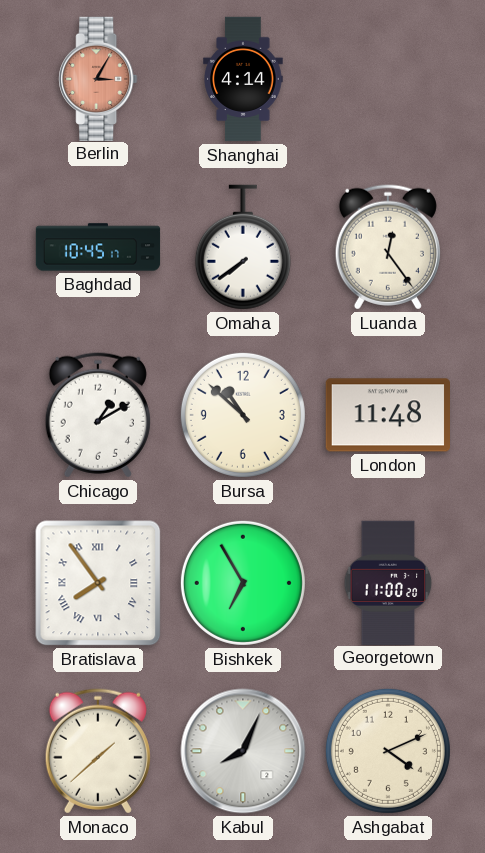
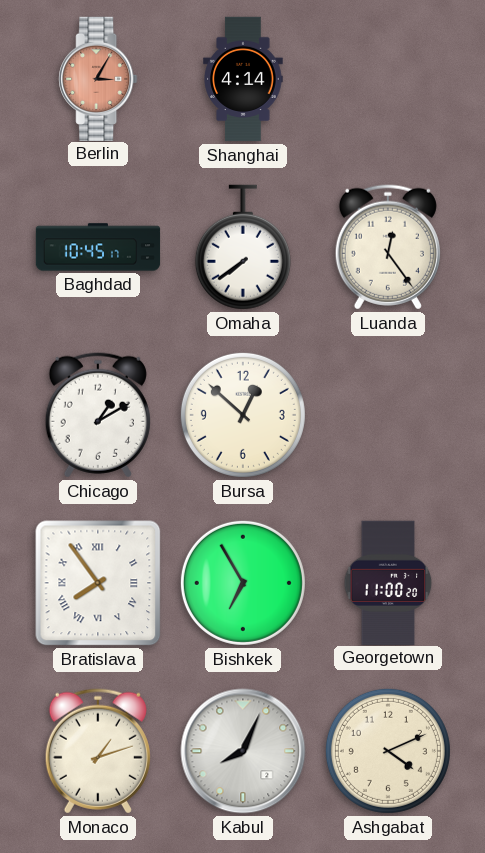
Bursa: 10:52 -> 12:52 (243, 415)
London: 11:48 -> none (387, 415)
Monaco: 1:38 -> 1:12 (98, 751)
